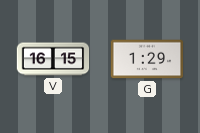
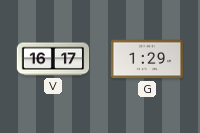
V: 16:15 -> 16:17 (53, 59)
